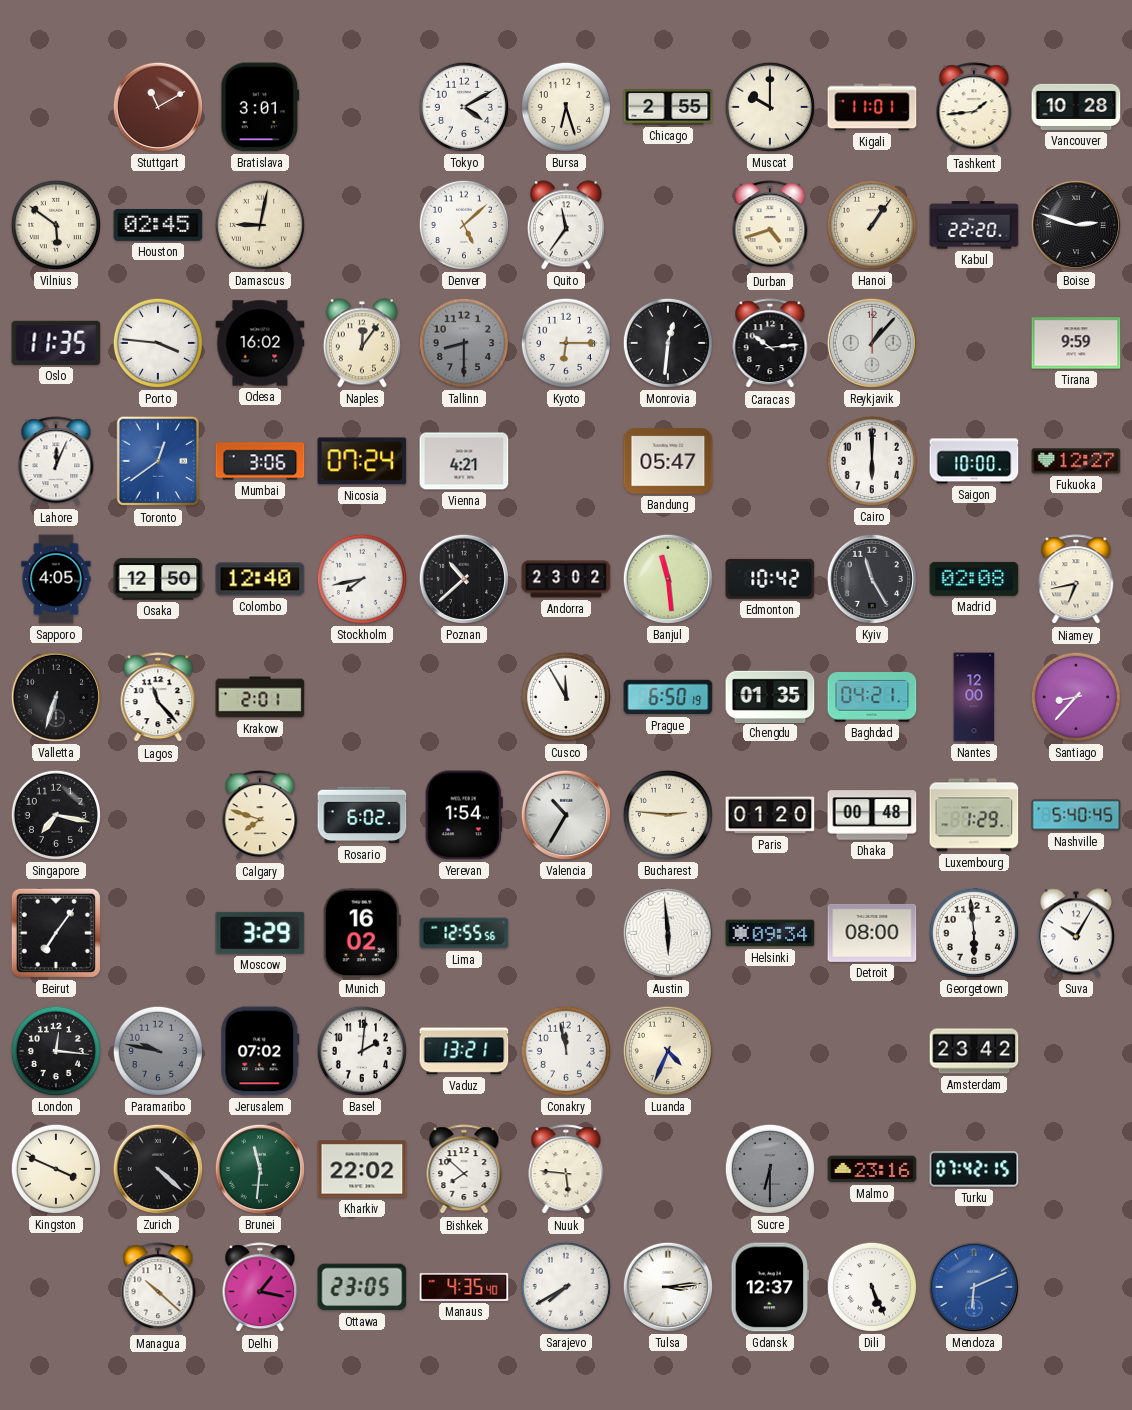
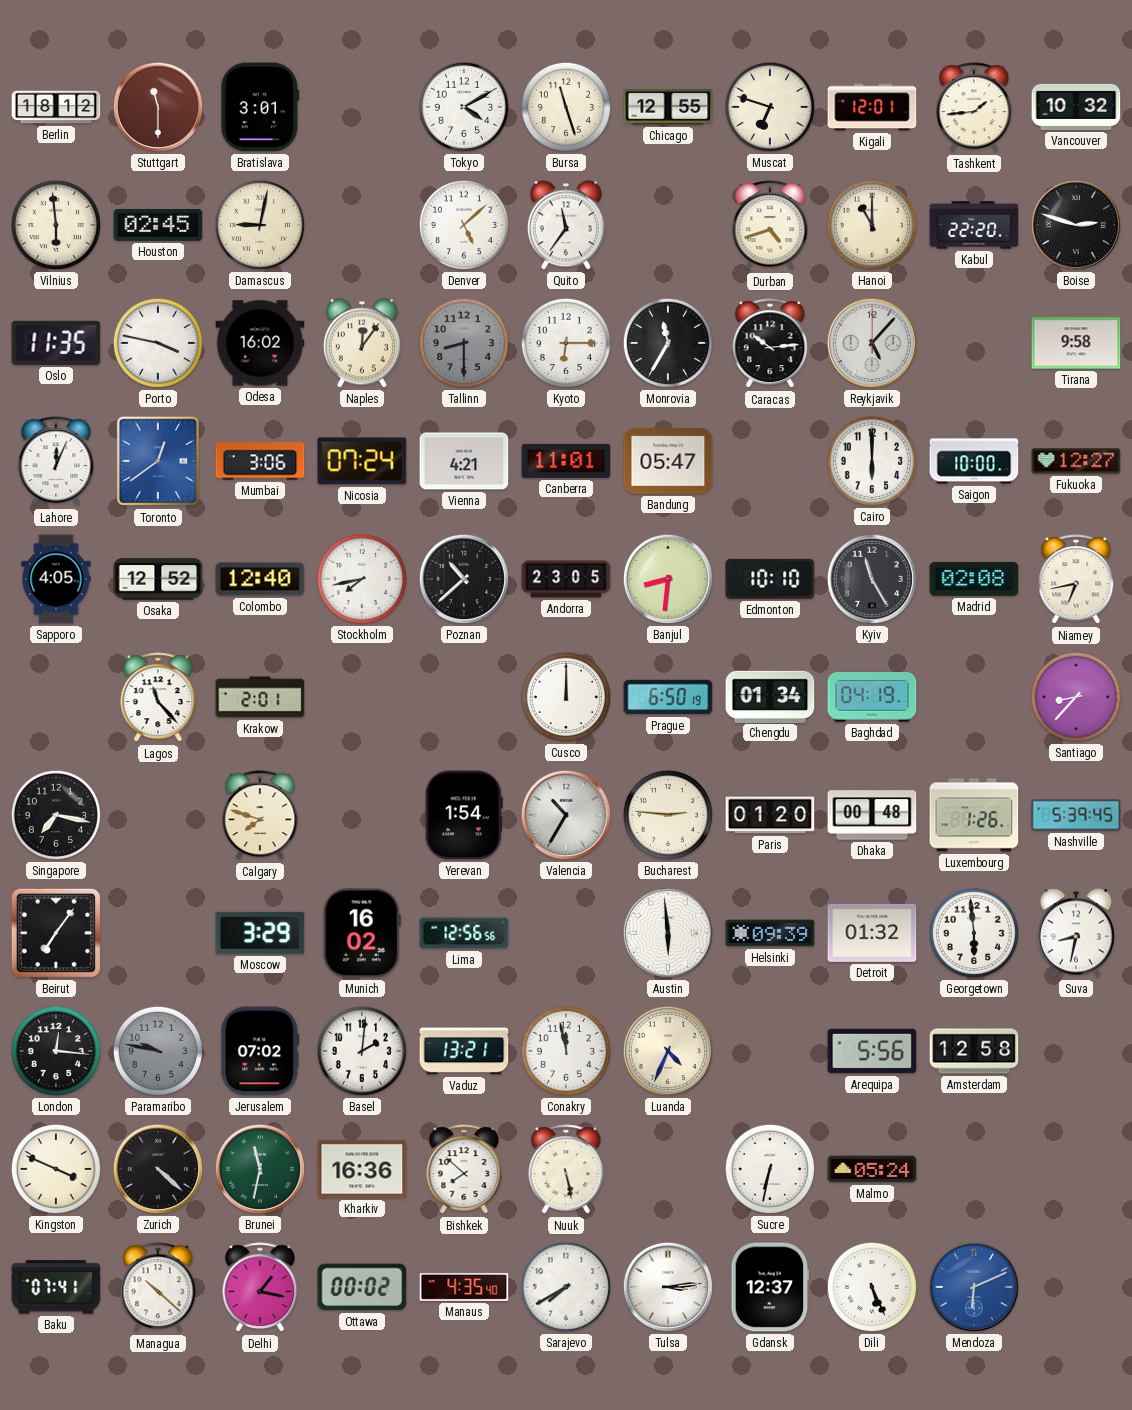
Berlin: none -> 18:12 (56, 107)
Stuttgart: 11:10 -> 11:30 (158, 107)
Bursa: 6:27 -> 11:27 (566, 107)
Chicago: 2:55 -> 12:55 (668, 107)
Muscat: 10:00 -> 6:48 (770, 107)
Kigali: 11:01 -> 12:01 (872, 107)
Vancouver: 10:28 -> 10:32 (1076, 107)
Vilnius: 5:51 -> 5:59 (56, 225)
Hanoi: 1:06 -> 11:00 (872, 225)
Porto: 3:46 -> 3:47 (158, 343)
Monrovia: 12:31 -> 11:35 (668, 343)
Reykjavik: 1:07 -> 5:07 (872, 343)
Tirana: 9:59 -> 9:58 (1076, 343)
Canberra: none -> 11:01 (566, 461)
Osaka: 12:50 -> 12:52 (158, 579)
Andorra: 23:02 -> 23:05 (566, 579)
Banjul: 11:29 -> 8:31 (668, 579)
Edmonton: 10:42 -> 10:10 (770, 579)
Valletta: 6:33 -> none (56, 697)
Cusco: 11:55 -> 12:00 (566, 697)
Chengdu: 01:35 -> 01:34 (770, 696)
Baghdad: 04:21 -> 04:19 (872, 698)
Nantes: 12:00 -> none (974, 697)
Rosario: 6:02 -> none (362, 815)
Luxembourg: 1:29 -> 1:26 (974, 815)
Nashville: 5:40 -> 5:39 (1076, 815)
Lima: 12:55 -> 12:56 (464, 933)
Helsinki: 09:34 -> 09:39 (770, 933)
Detroit: 08:00 -> 01:32 (872, 933)
Suva: 10:05 -> 8:32 (1076, 933)
Arequipa: none -> 5:56 (872, 1051)
Amsterdam: 23:42 -> 12:58 (974, 1051)
Brunei: 11:31 -> 11:32 (260, 1169)
Kharkiv: 22:02 -> 16:36 (362, 1169)
Nuuk: 5:46 -> 5:28 (566, 1170)
Sucre: 6:30 -> 6:32 (770, 1169)
Sucre dial: grey -> white (770, 1169)
Malmo: 23:16 -> 05:24 (872, 1169)
Turku: 07:42 -> none (974, 1169)
Baku: none -> 07:41 (56, 1287)
Ottawa: 23:05 -> 00:02 (362, 1287)
